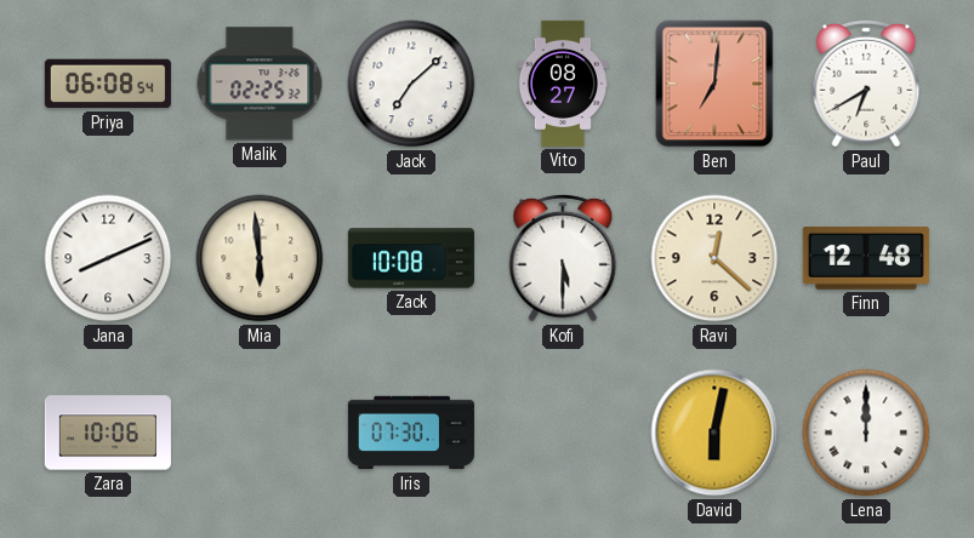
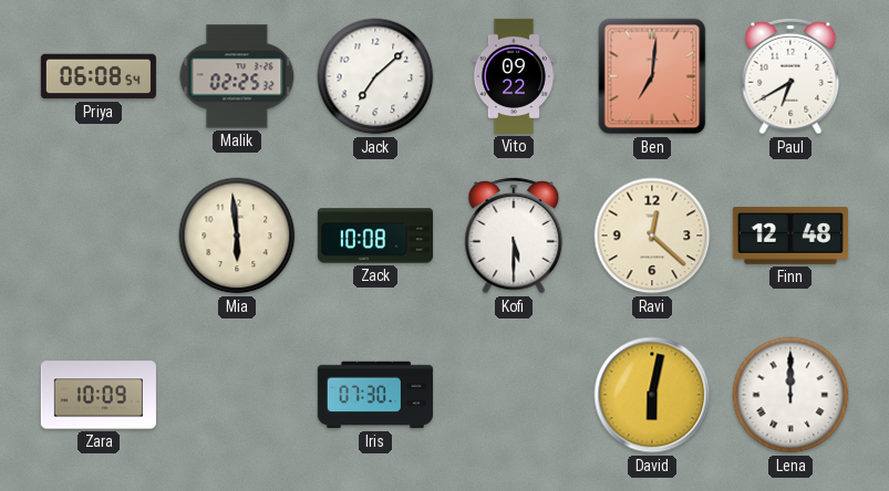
Vito: 08:27 -> 09:22 (513, 76)
Jana: 8:11 -> none (108, 258)
Zara: 10:06 -> 10:09 (99, 395)
